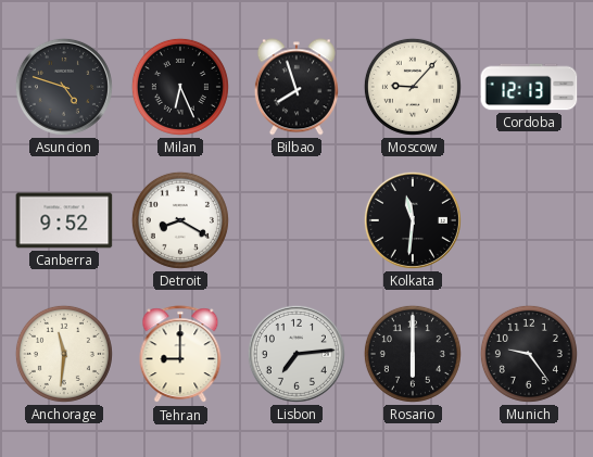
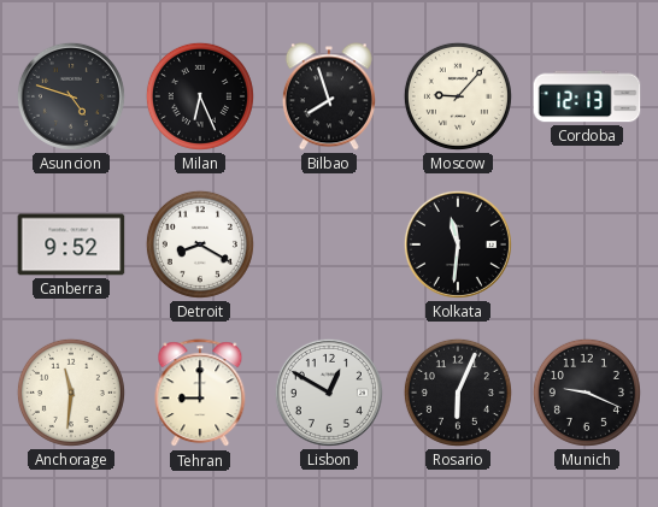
Lisbon: 7:14 -> 12:50 (329, 393)
Rosario: 6:00 -> 6:04 (458, 393)
Munich: 9:24 -> 9:19 (587, 393)
